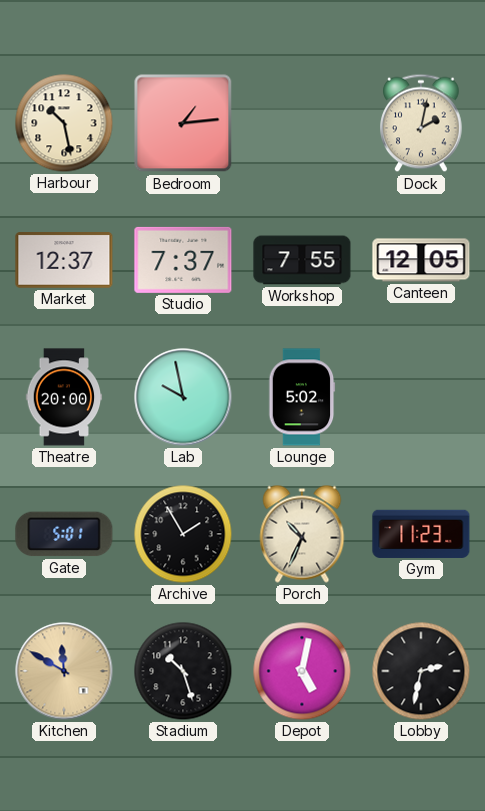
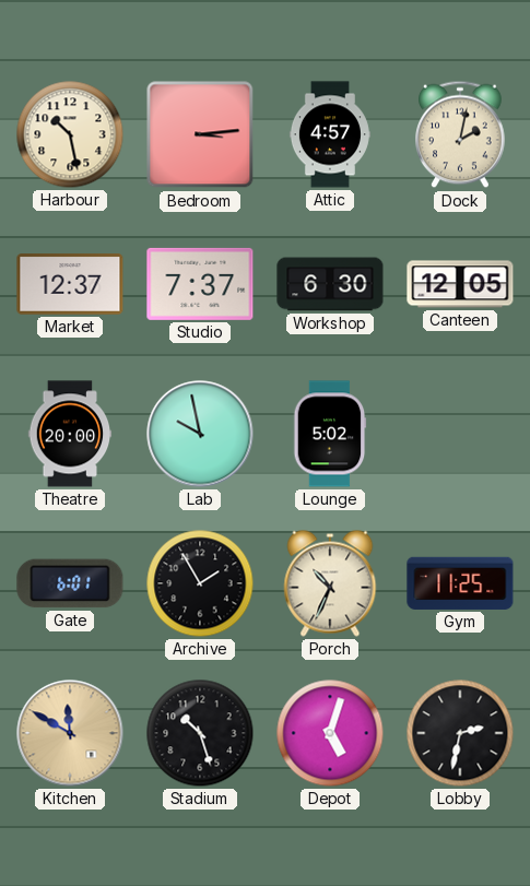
Bedroom: 1:14 -> 3:14 (200, 134)
Attic: none -> 4:57 (330, 134)
Workshop: 7:55 -> 6:30 (330, 284)
Gate: 5:01 -> 6:01 (70, 583)
Gym: 11:23 -> 11:25 (460, 583)
Depot: 5:02 -> 5:03 (330, 733)
